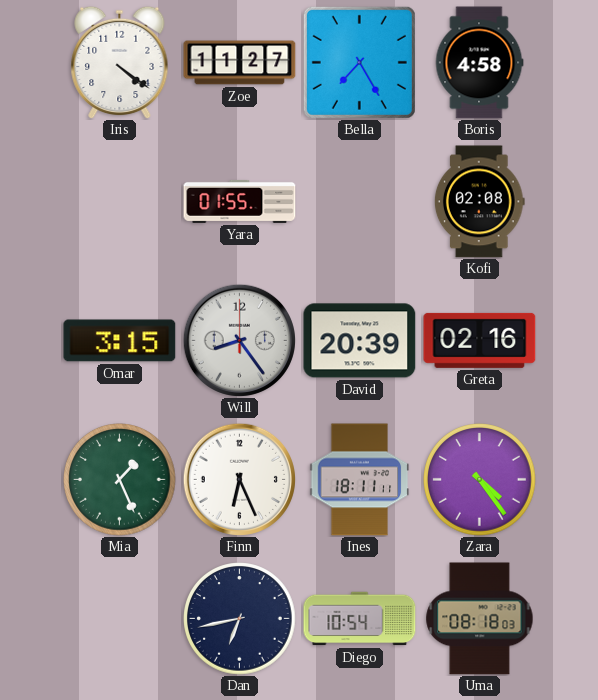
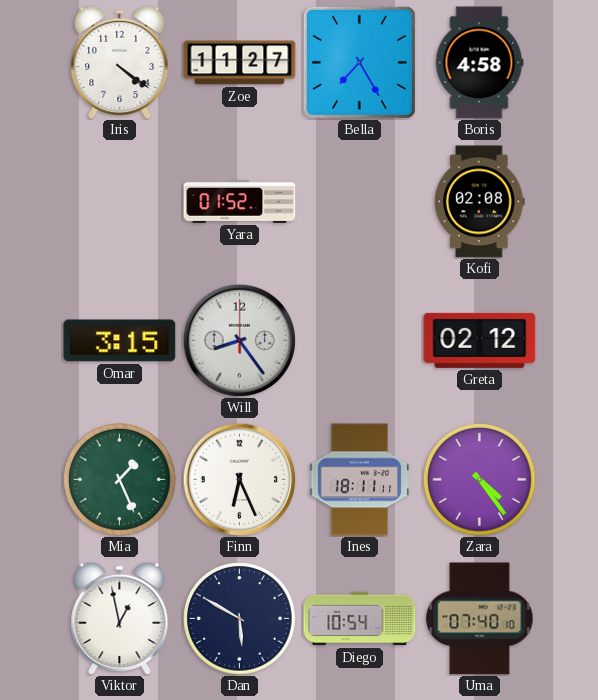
Yara: 01:55 -> 01:52 (240, 201)
David: 20:39 -> none (360, 341)
Greta: 02:16 -> 02:12 (480, 340)
Viktor: none -> 12:58 (120, 618)
Dan: 6:43 -> 5:50 (240, 619)
Uma: 08:18 -> 07:40 (480, 619)
